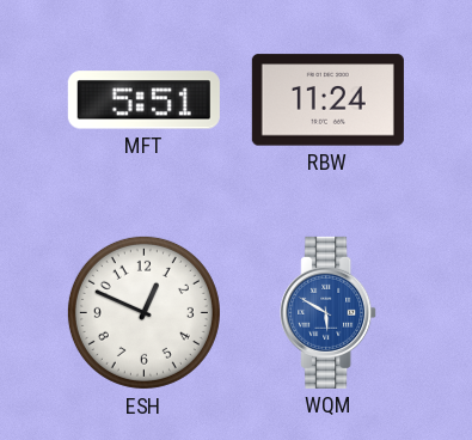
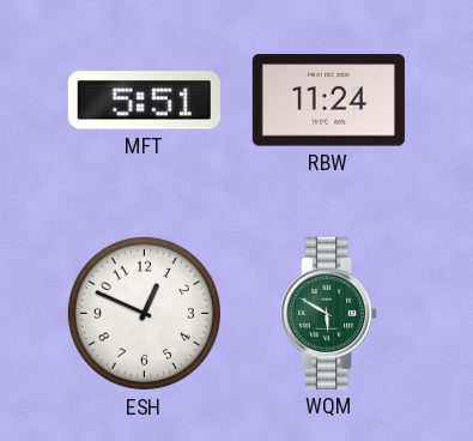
WQM dial: blue -> green (329, 313)
